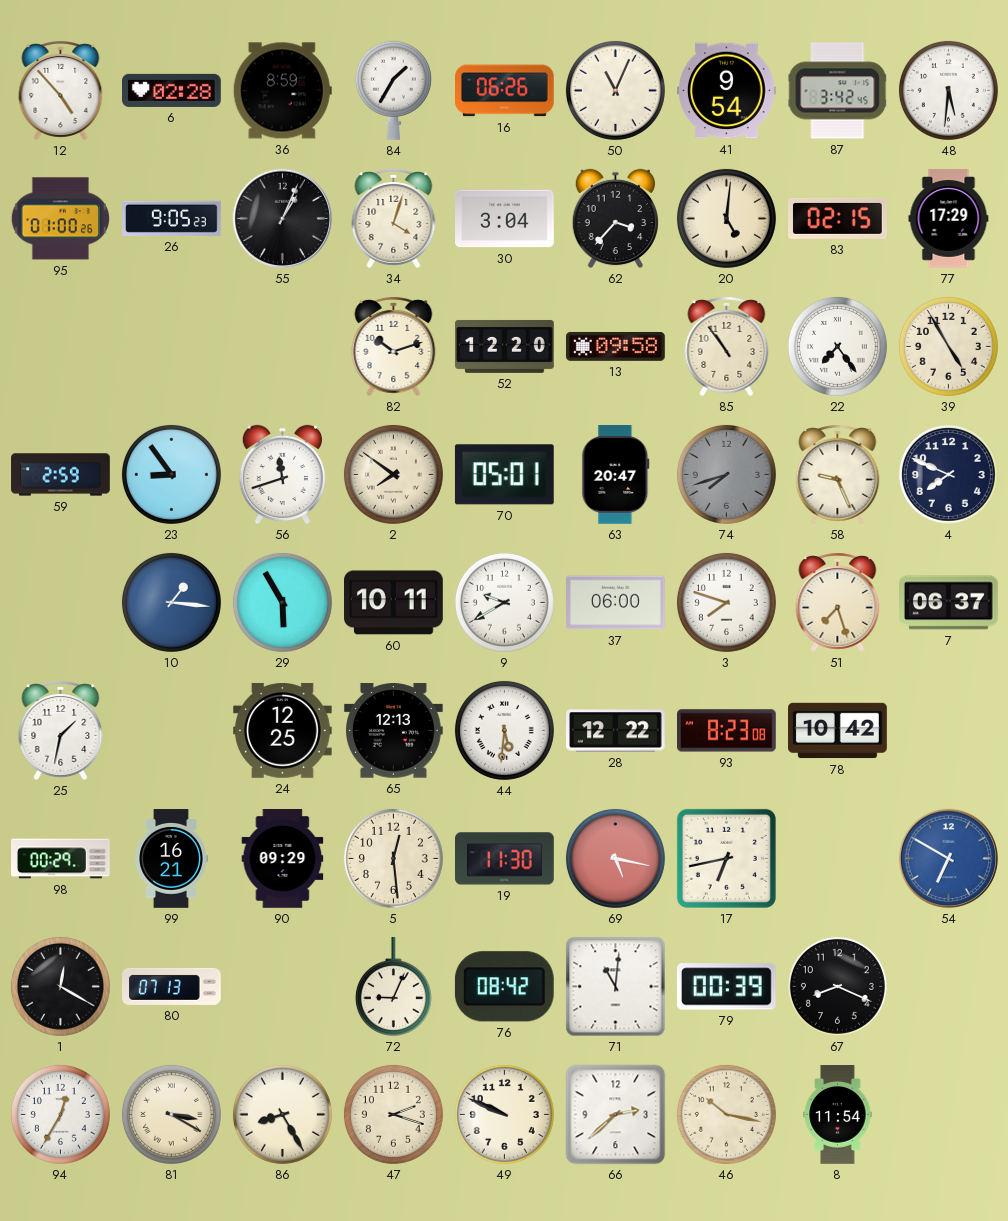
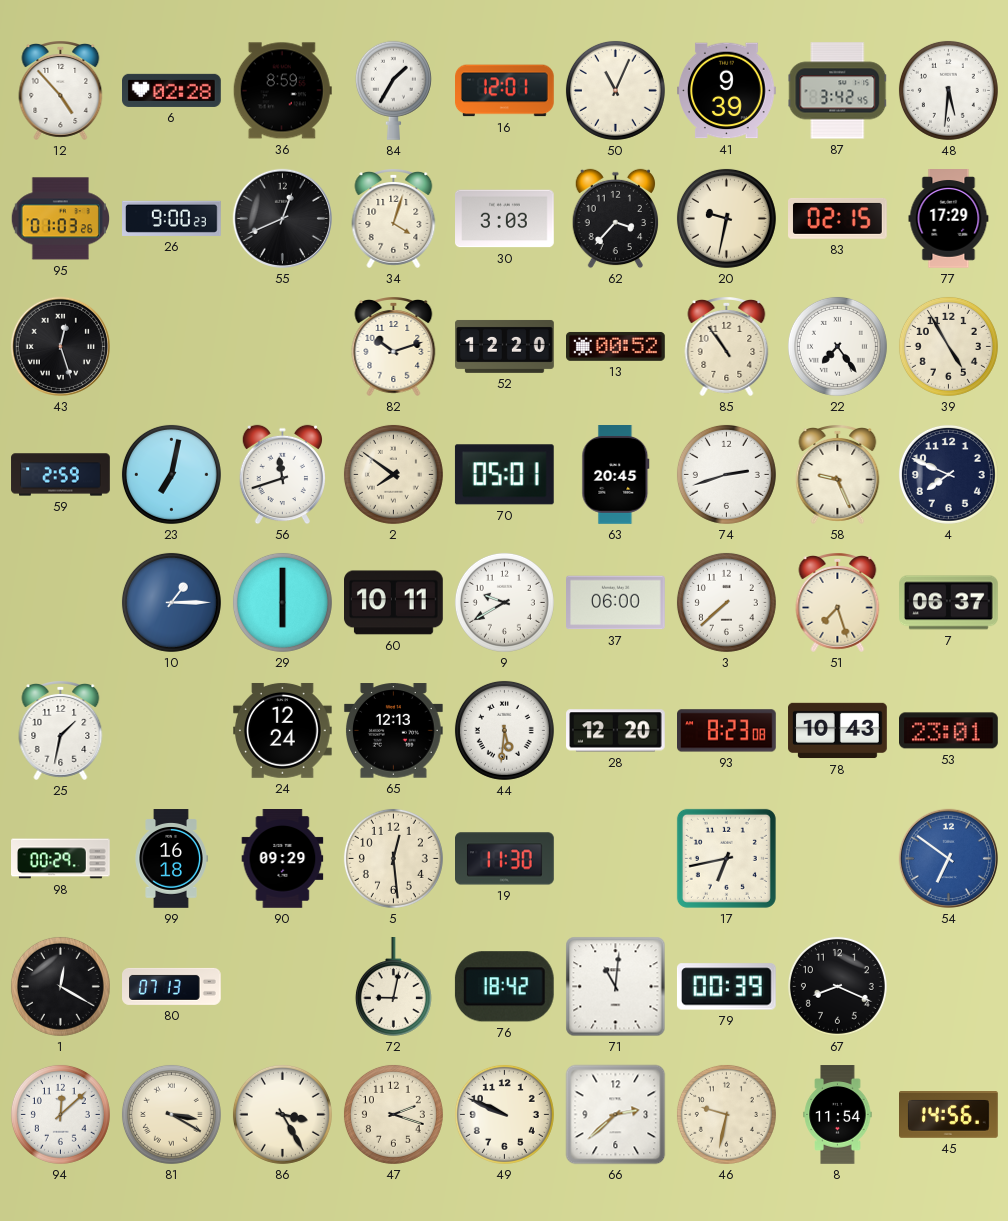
16: 06:26 -> 12:01 (505, 91)
41: 9:54 -> 9:39 (727, 91)
95: 01:00 -> 01:03 (60, 219)
26: 9:05 -> 9:00 (172, 218)
55: 1:04 -> 12:41 (282, 218)
30: 3:04 -> 3:03 (505, 219)
20: 5:01 -> 9:32 (726, 218)
43: none -> 12:27 (60, 346)
13: 09:58 -> 00:52 (616, 346)
23: 8:54 -> 7:02 (171, 474)
63: 20:47 -> 20:45 (616, 475)
74: 7:42 -> 2:42 (726, 474)
74 dial: grey -> white (726, 474)
10: 1:16 -> 1:15 (171, 602)
29: 5:55 -> 6:00 (282, 602)
3: 7:48 -> 7:38 (726, 602)
24: 12:25 -> 12:24 (283, 730)
28: 12:22 -> 12:20 (616, 731)
78: 10:42 -> 10:43 (838, 731)
53: none -> 23:01 (949, 731)
99: 16:21 -> 16:18 (171, 859)
69: 5:17 -> none (615, 858)
54: 6:50 -> 6:51 (948, 858)
72: 9:04 -> 9:02 (393, 987)
76: 08:42 -> 18:42 (504, 987)
94: 12:35 -> 12:08 (60, 1114)
86: 8:25 -> 3:25 (282, 1114)
46: 10:17 -> 9:32 (726, 1114)
45: none -> 14:56 (949, 1115)
